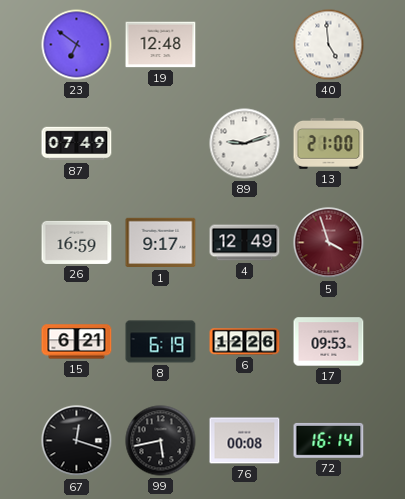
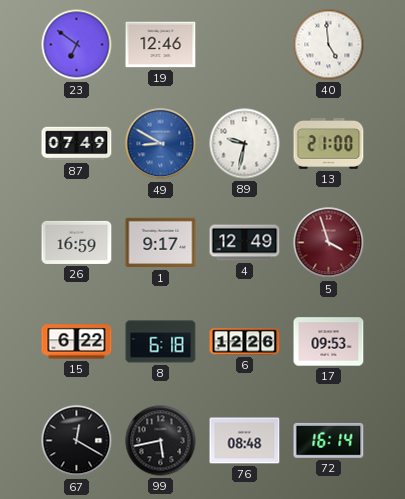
19: 12:48 -> 12:46 (161, 45)
49: none -> 8:50 (161, 144)
89: 9:12 -> 9:32 (245, 144)
15: 6:21 -> 6:22 (77, 342)
8: 6:19 -> 6:18 (161, 342)
67: 12:18 -> 12:20 (77, 441)
76: 00:08 -> 08:48 (245, 441)
